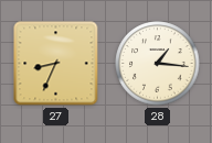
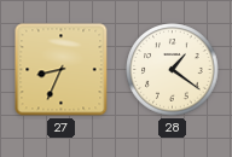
28: 1:16 -> 1:21 (173, 70)
